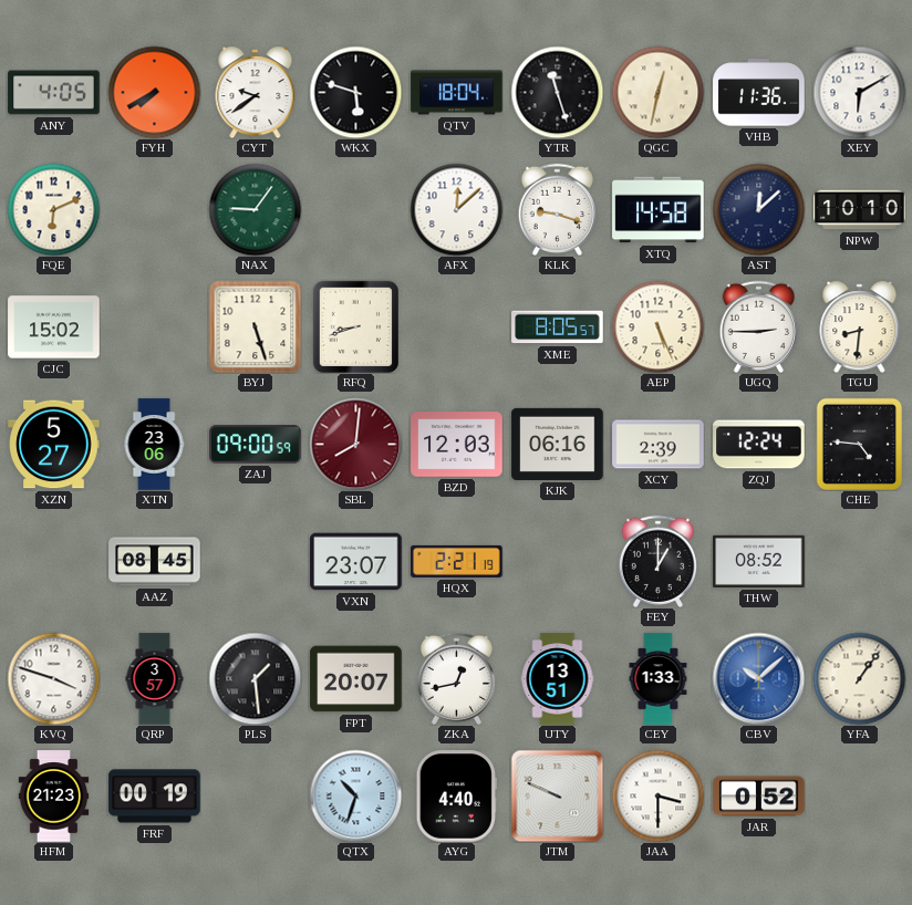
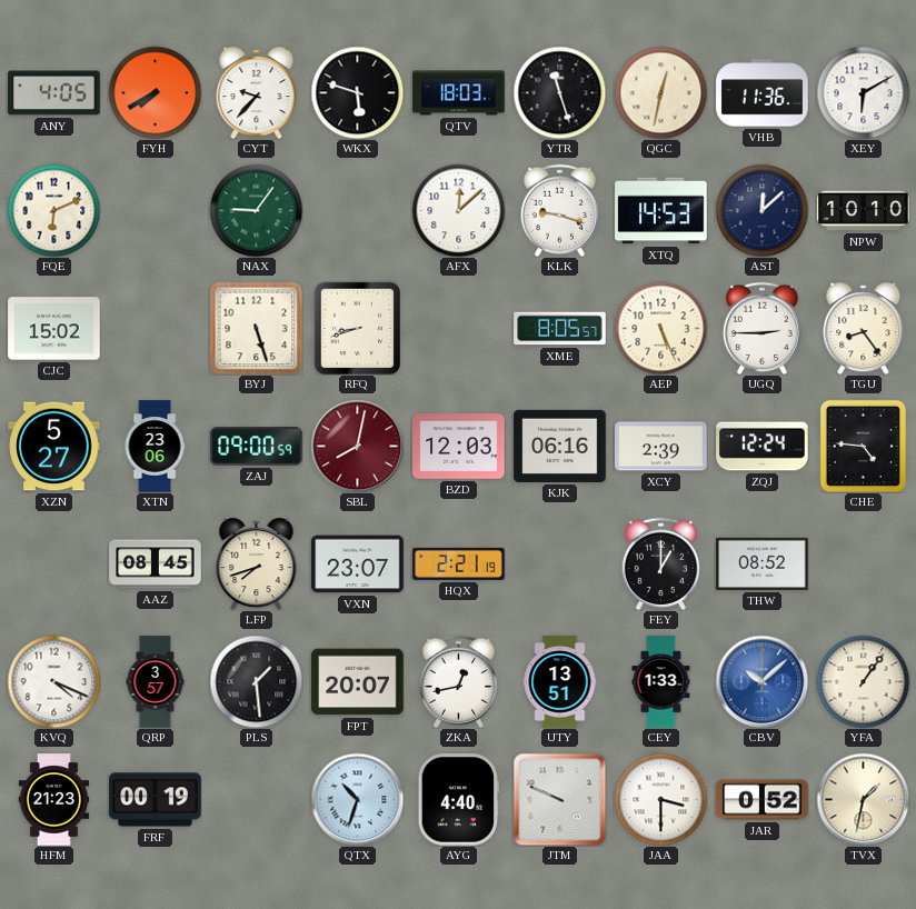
CYT: 9:39 -> 9:37 (257, 93)
QTV: 18:04 -> 18:03 (459, 93)
XTQ: 14:58 -> 14:53 (661, 211)
TGU: 8:31 -> 8:24 (864, 329)
SBL: 8:01 -> 8:02 (357, 446)
LFP: none -> 7:42 (257, 565)
KVQ: 3:48 -> 4:19 (53, 681)
TVX: none -> 1:32 (863, 799)
